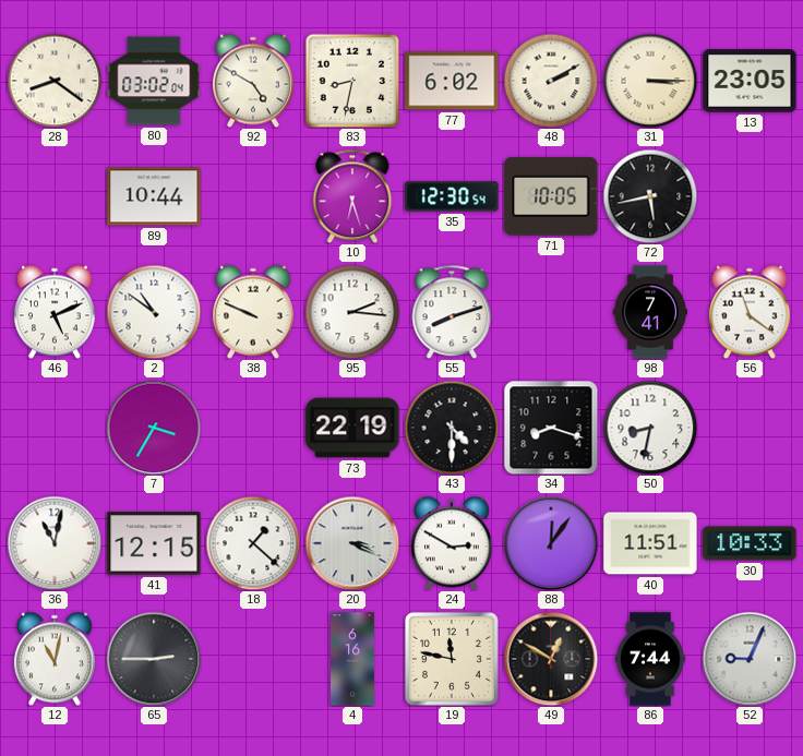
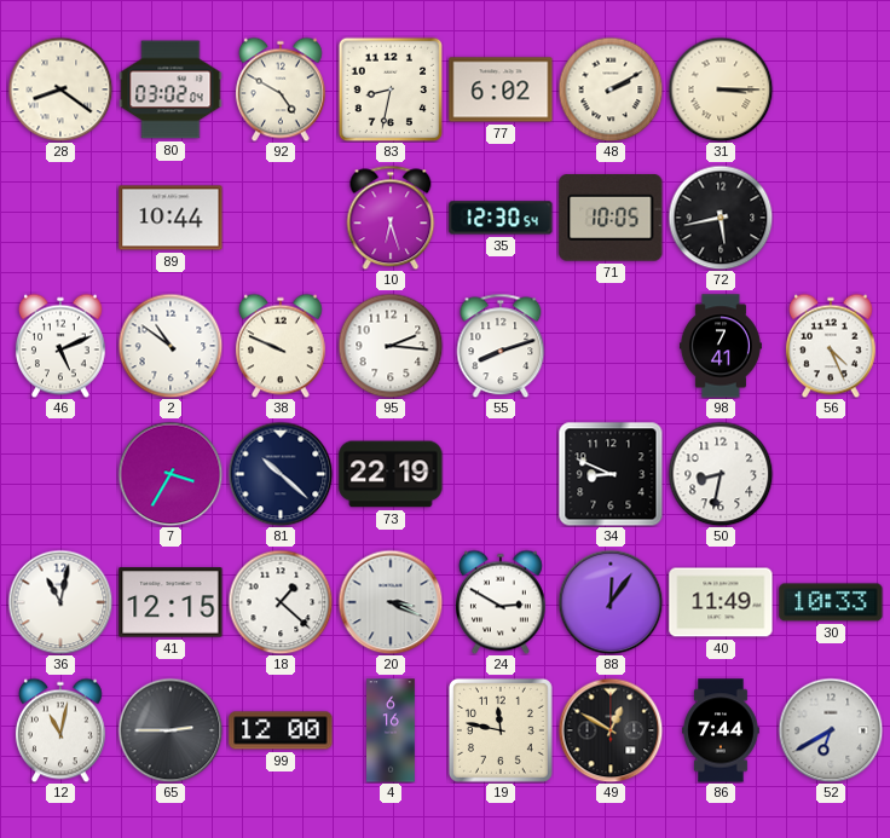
13: 23:05 -> none (750, 81)
56: 11:21 -> 4:26 (831, 346)
81: none -> 10:22 (281, 474)
43: 4:30 -> none (452, 428)
34: 8:18 -> 8:49 (611, 474)
40: 11:51 -> 11:49 (721, 602)
99: none -> 12:00 (281, 730)
52: 9:04 -> 6:40 (831, 730)
